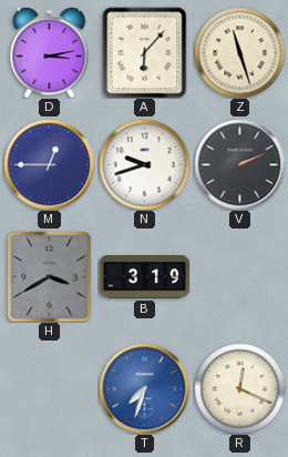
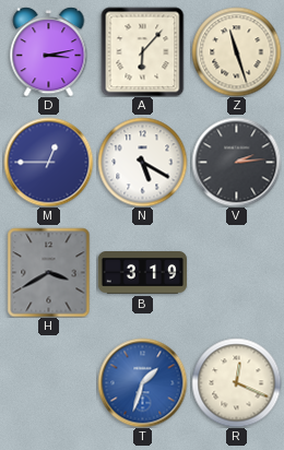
N: 9:42 -> 5:20 (142, 162)
V: 2:11 -> 2:14 (236, 162)
T: 7:33 -> 1:33 (142, 382)
